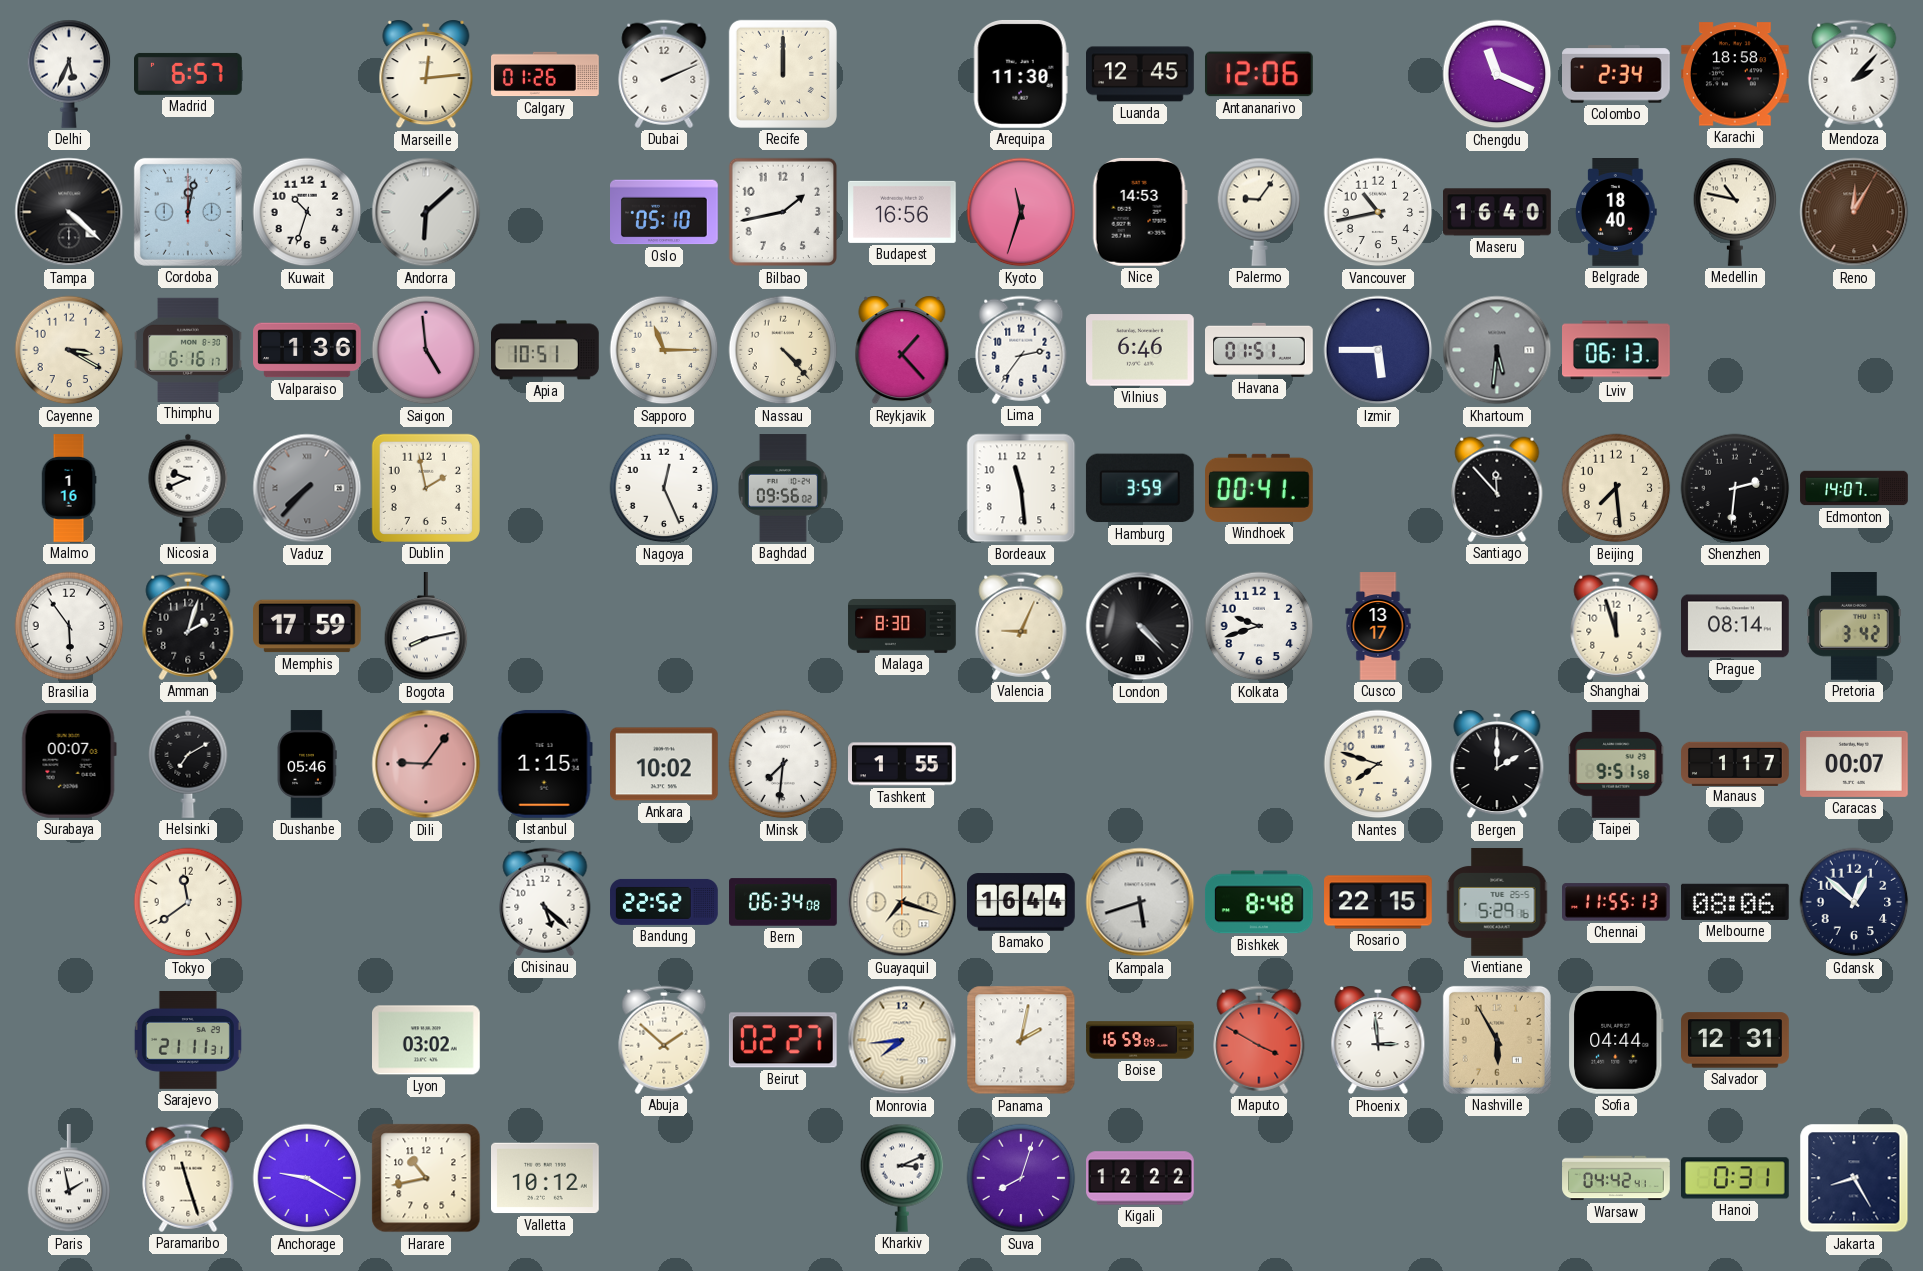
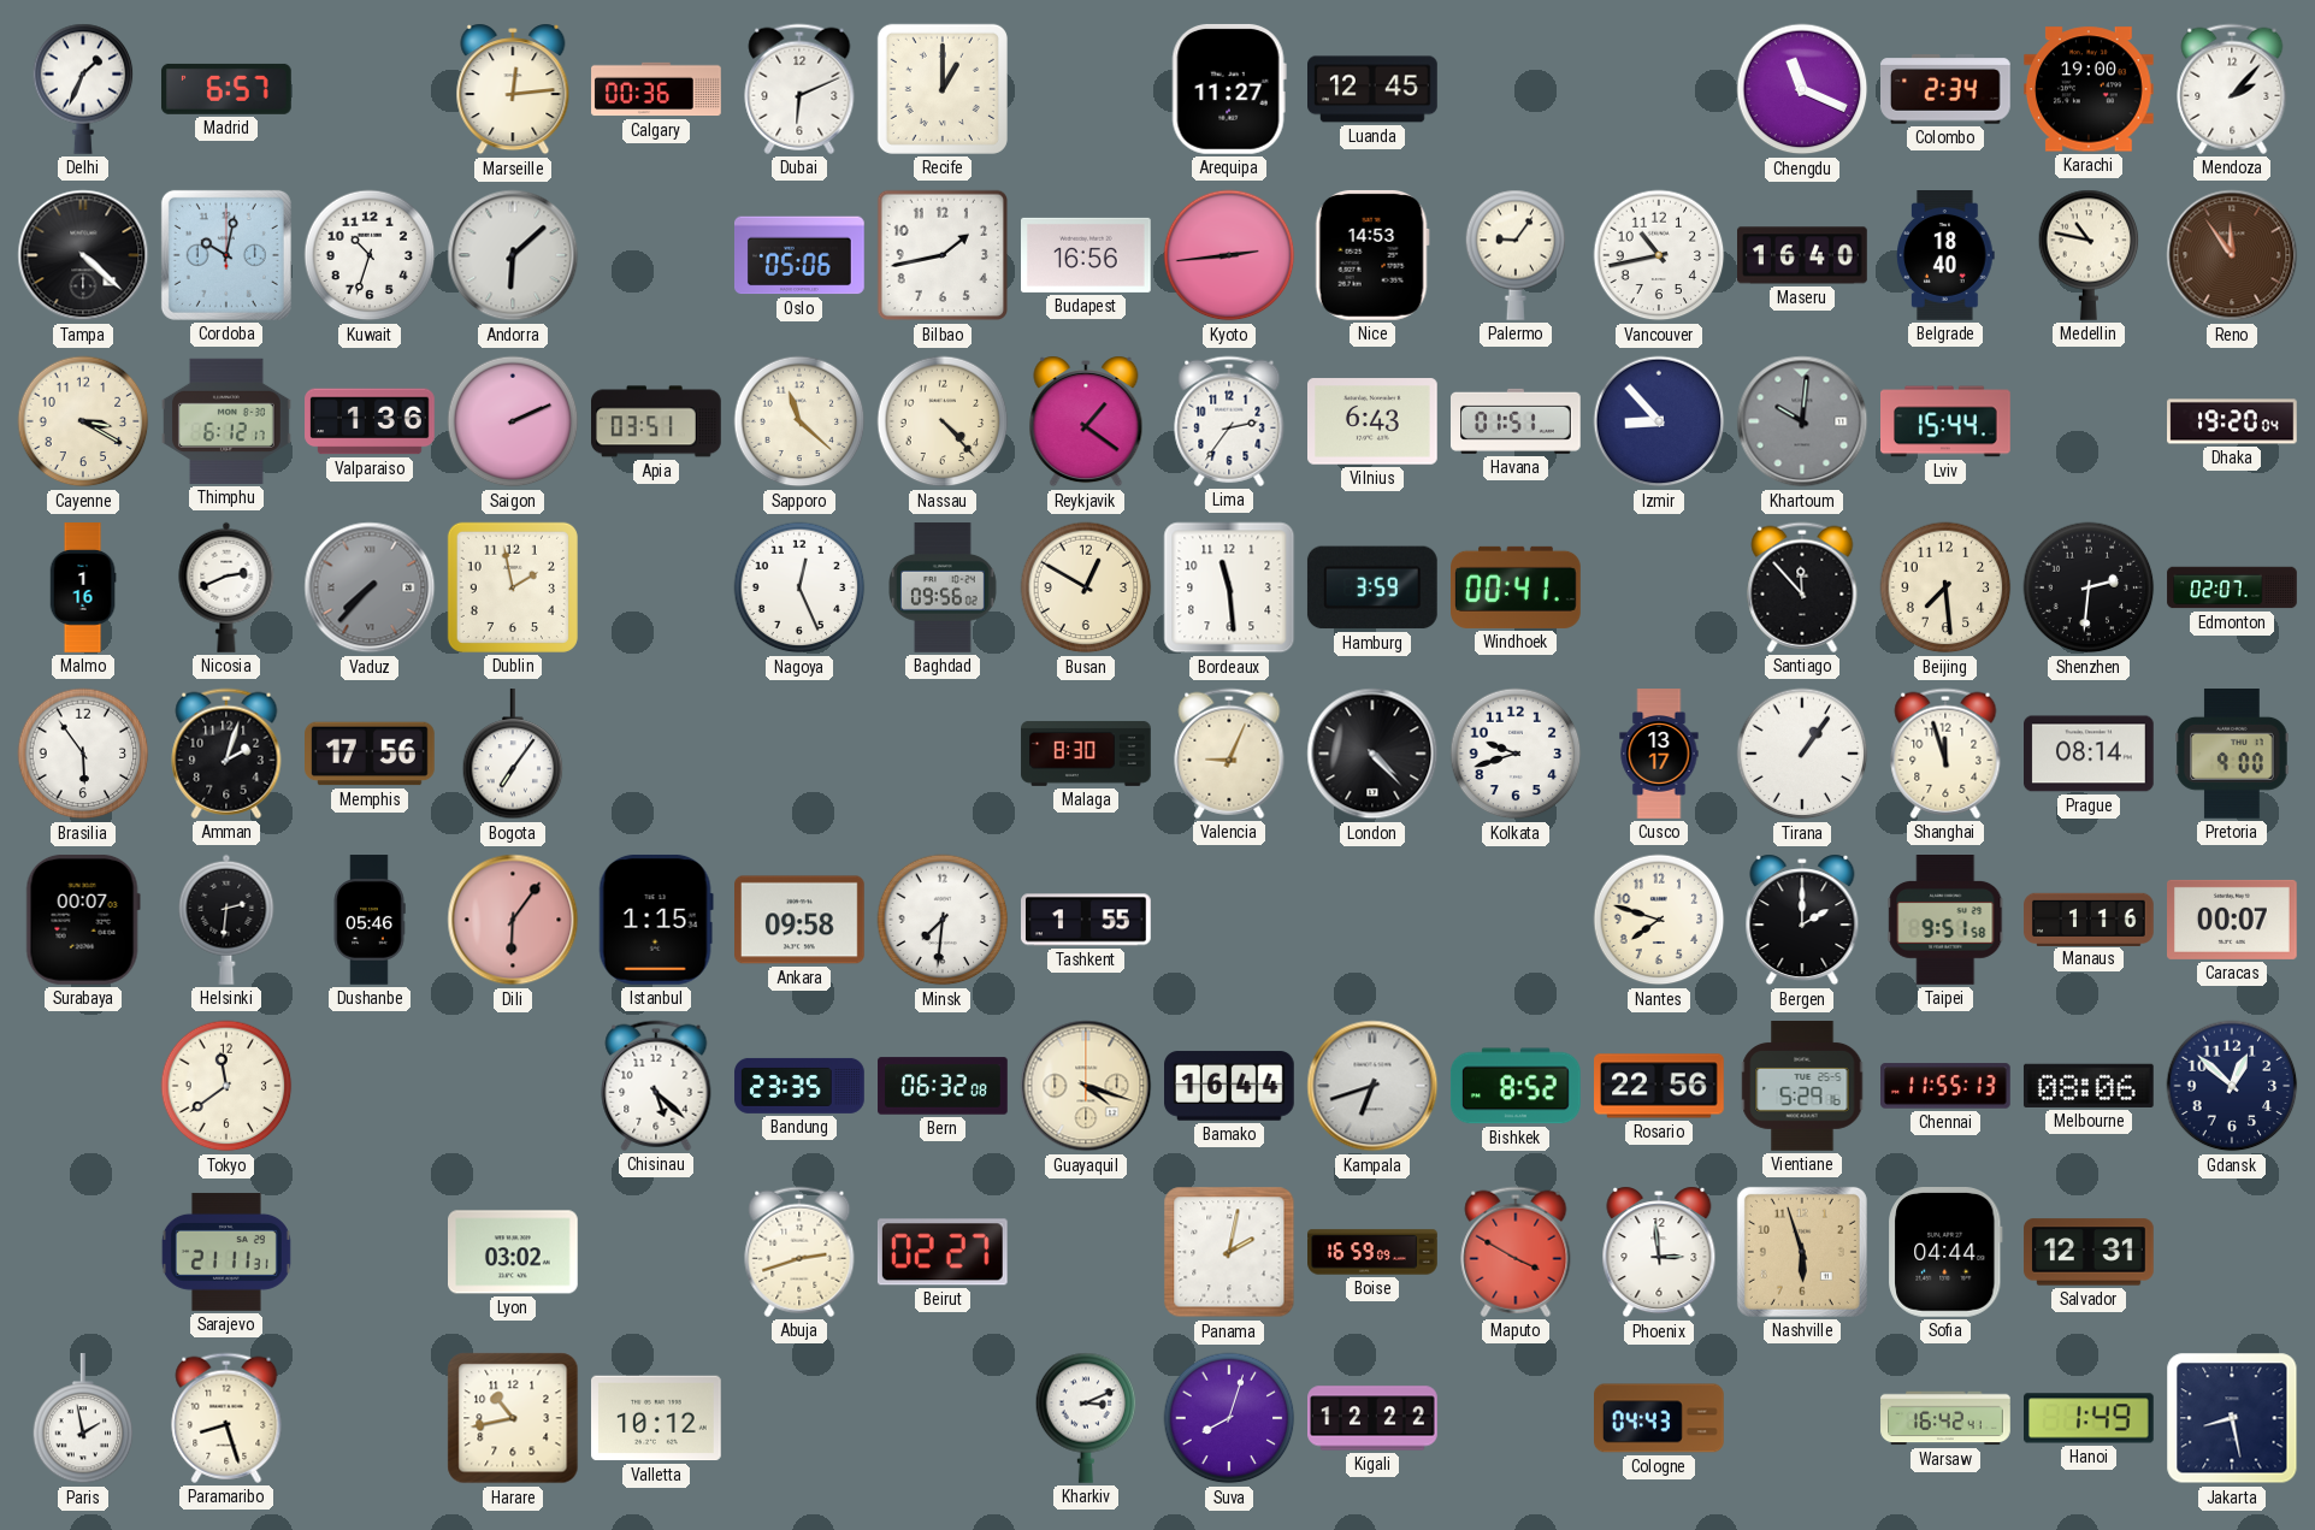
Delhi: 5:34 -> 1:34 (83, 89)
Calgary: 01:26 -> 00:36 (656, 89)
Dubai: 2:11 -> 6:11 (799, 89)
Recife: 12:00 -> 1:00 (943, 89)
Arequipa: 11:30 -> 11:27 (1229, 89)
Antananarivo: 12:06 -> none (1259, 74)
Karachi: 18:58 -> 19:00 (2090, 89)
Cordoba: 12:02 -> 10:02 (226, 255)
Oslo: 05:10 -> 05:06 (801, 255)
Kyoto: 11:33 -> 2:44 (1229, 255)
Reno: 12:05 -> 11:54 (2232, 255)
Thimphu: 6:16 -> 6:12 (228, 421)
Saigon: 4:59 -> 2:11 (513, 421)
Apia: 10:51 -> 03:51 (657, 421)
Sapporo: 11:15 -> 11:22 (799, 421)
Reykjavik: 1:23 -> 1:21 (1086, 421)
Vilnius: 6:46 -> 6:43 (1374, 421)
Izmir: 5:45 -> 8:53 (1659, 421)
Khartoum: 5:31 -> 10:01 (1802, 421)
Lviv: 06:13 -> 15:44 (1947, 421)
Dhaka: none -> 19:20 (2232, 421)
Nicosia: 9:41 -> 2:41 (226, 587)
Busan: none -> 12:50 (1086, 587)
Edmonton: 14:07 -> 02:07 (2232, 587)
Memphis: 17:59 -> 17:56 (371, 754)
Bogota: 8:13 -> 7:06 (513, 755)
Tirana: none -> 1:06 (1802, 754)
Pretoria: 3:42 -> 9:00 (2232, 755)
Helsinki: 7:10 -> 2:31 (226, 920)
Dili: 9:06 -> 6:06 (513, 920)
Ankara: 10:02 -> 09:58 (801, 920)
Manaus: 1:17 -> 1:16 (2089, 918)
Bandung: 22:52 -> 23:35 (799, 1086)
Bern: 06:34 -> 06:32 (943, 1086)
Guayaquil: 7:18 -> 4:18 (1086, 1086)
Kampala: 5:42 -> 6:42 (1372, 1086)
Bishkek: 8:48 -> 8:52 (1516, 1086)
Rosario: 22:15 -> 22:56 (1659, 1086)
Abuja: 1:52 -> 2:42 (799, 1252)
Monrovia: 7:44 -> none (902, 1040)
Nashville: 5:55 -> 5:57 (1802, 1252)
Paramaribo: 11:27 -> 8:27 (226, 1418)
Anchorage: 9:20 -> none (307, 1178)
Cologne: none -> 04:43 (1660, 1418)
Warsaw: 04:42 -> 16:42 (1945, 1418)
Hanoi: 0:31 -> 1:49 (2090, 1418)
Jakarta: 8:25 -> 8:28 (2232, 1418)
